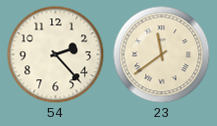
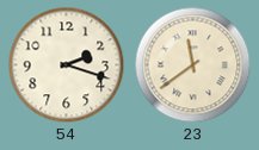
54: 2:23 -> 2:18 (67, 65)
